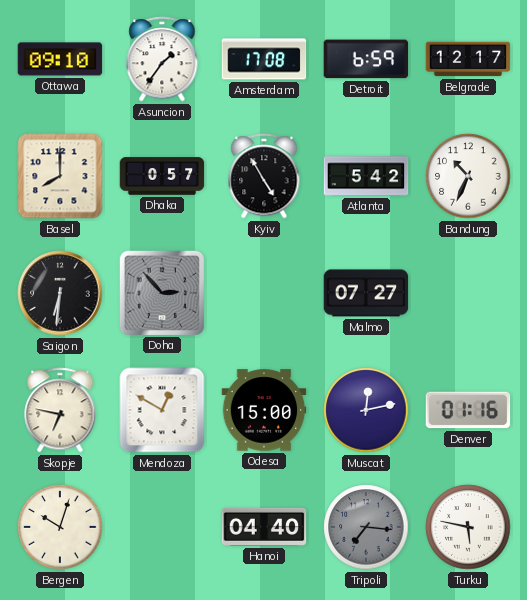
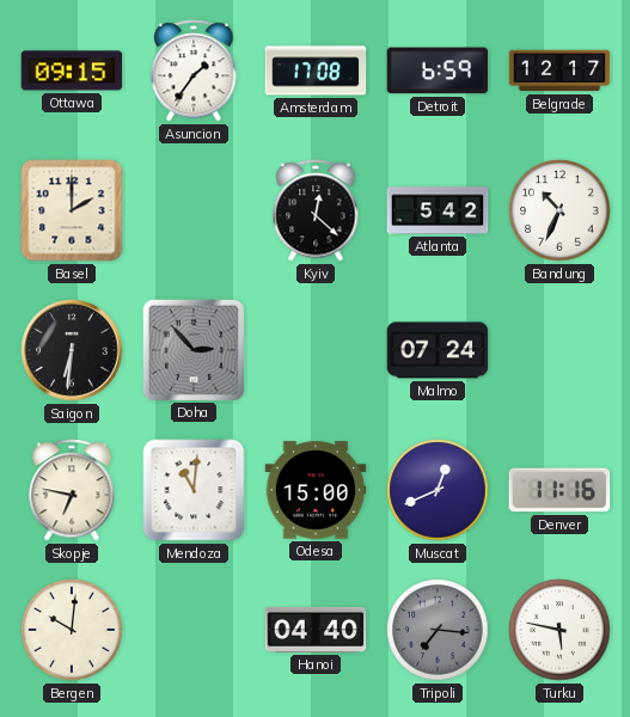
Ottawa: 09:10 -> 09:15 (72, 71)
Basel: 8:00 -> 2:00 (72, 210)
Dhaka: 0:57 -> none (162, 176)
Kyiv: 4:55 -> 12:22 (316, 210)
Malmo: 07:27 -> 07:24 (438, 350)
Mendoza: 12:50 -> 11:01 (194, 490)
Muscat: 12:13 -> 12:41 (438, 490)
Denver: 01:16 -> 11:16 (559, 490)
Bergen: 10:03 -> 10:01 (72, 630)
